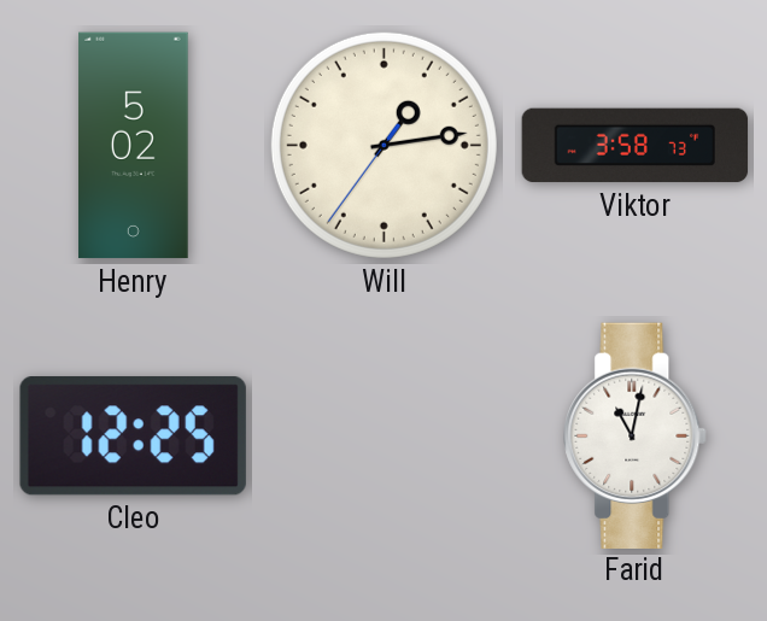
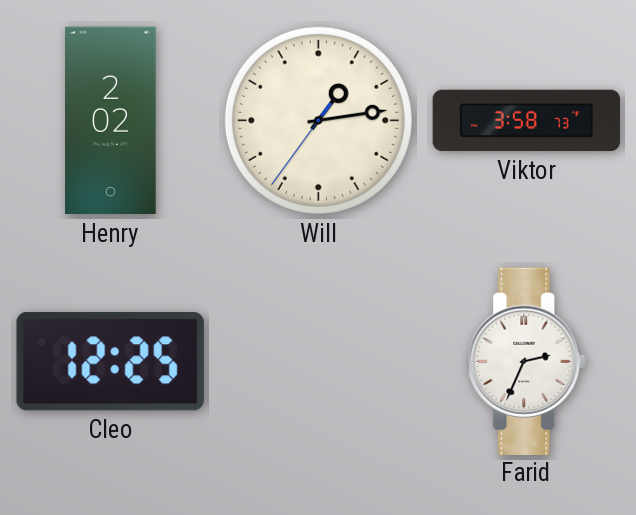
Henry: 5:02 -> 2:02 (111, 121)
Farid: 11:02 -> 2:34 (527, 361)
